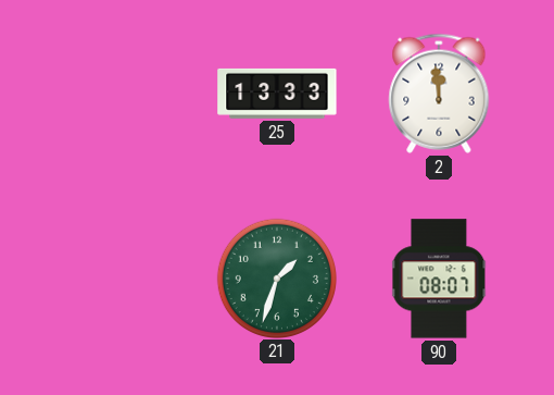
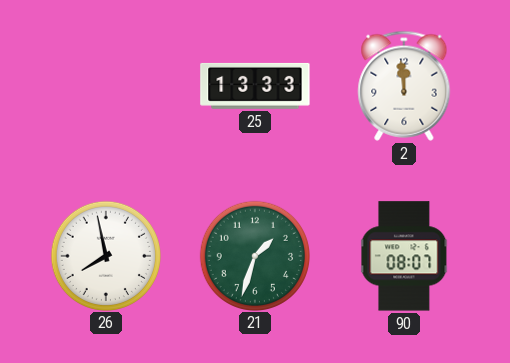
26: none -> 7:58 (105, 255)
